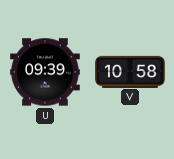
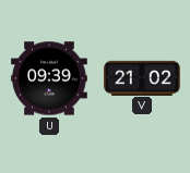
V: 10:58 -> 21:02 (142, 77)
